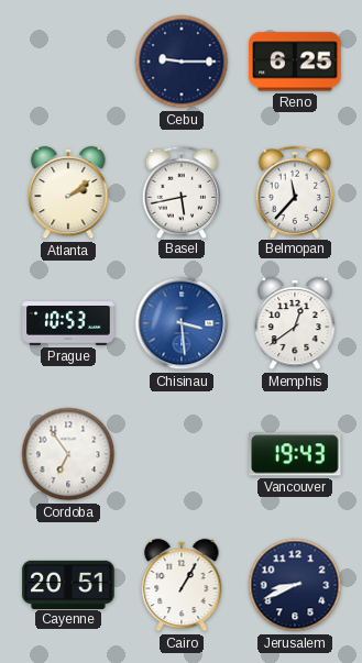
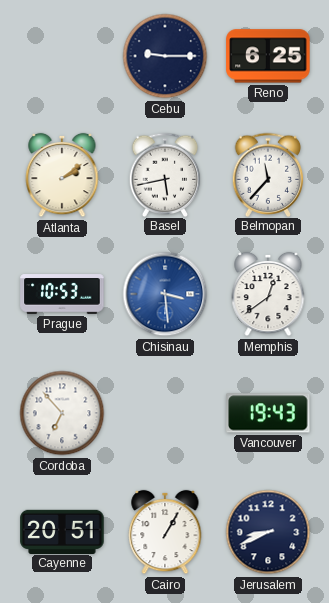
Cordoba: 6:54 -> 6:53 (62, 413)
